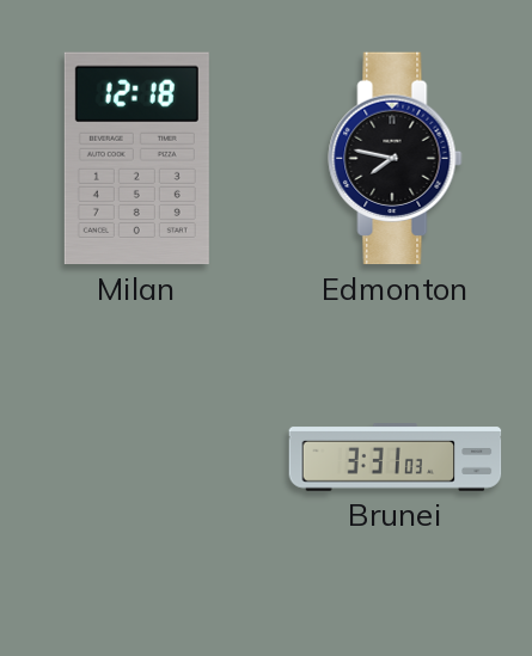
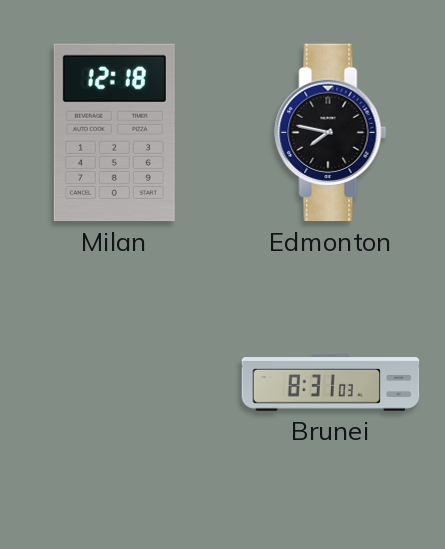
Brunei: 3:31 -> 8:31 (331, 383)
